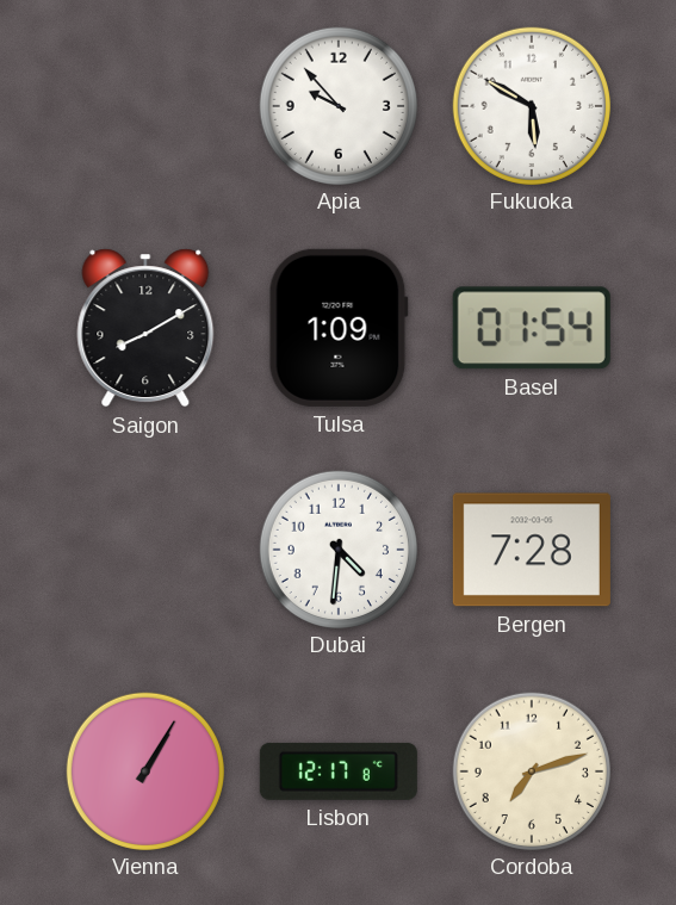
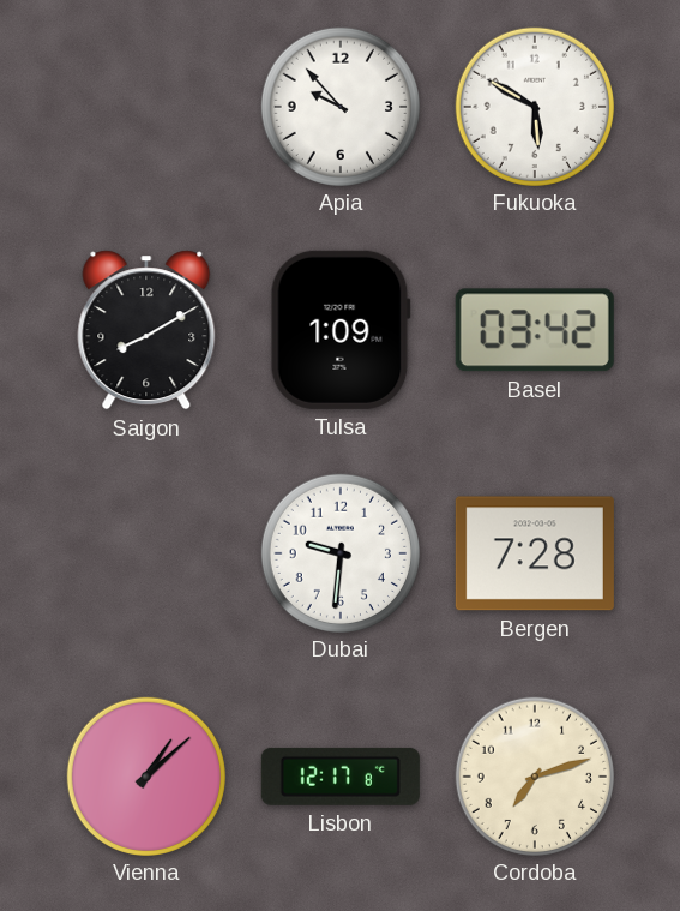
Basel: 01:54 -> 03:42 (535, 330)
Dubai: 4:31 -> 9:31 (339, 552)
Vienna: 1:05 -> 1:08 (145, 775)
